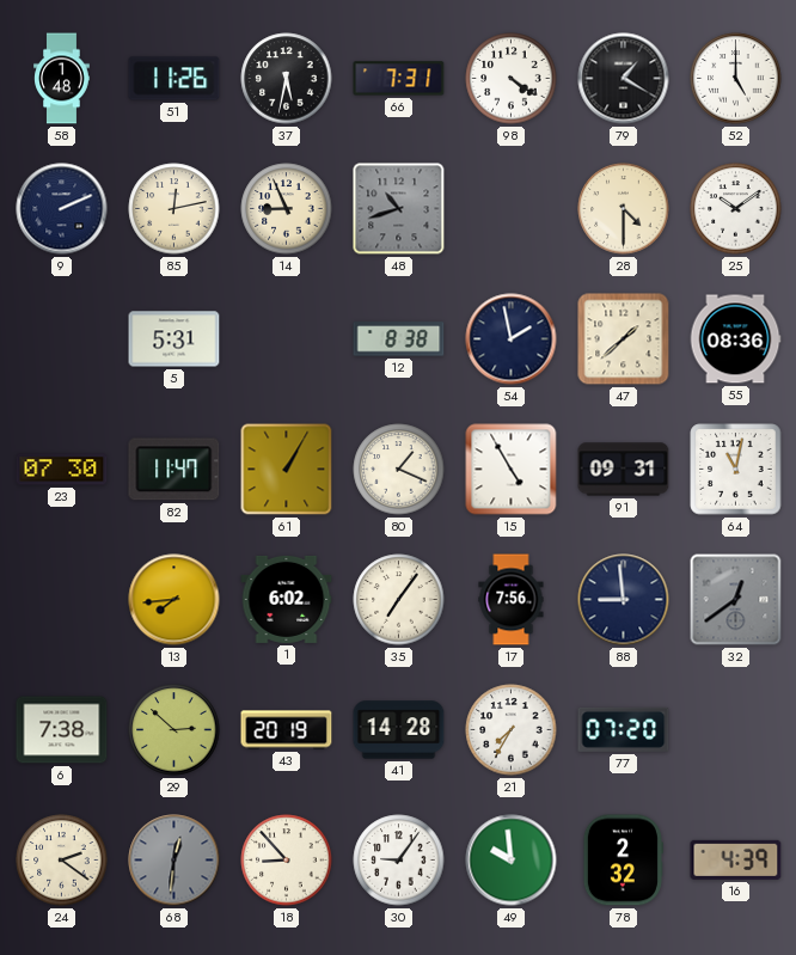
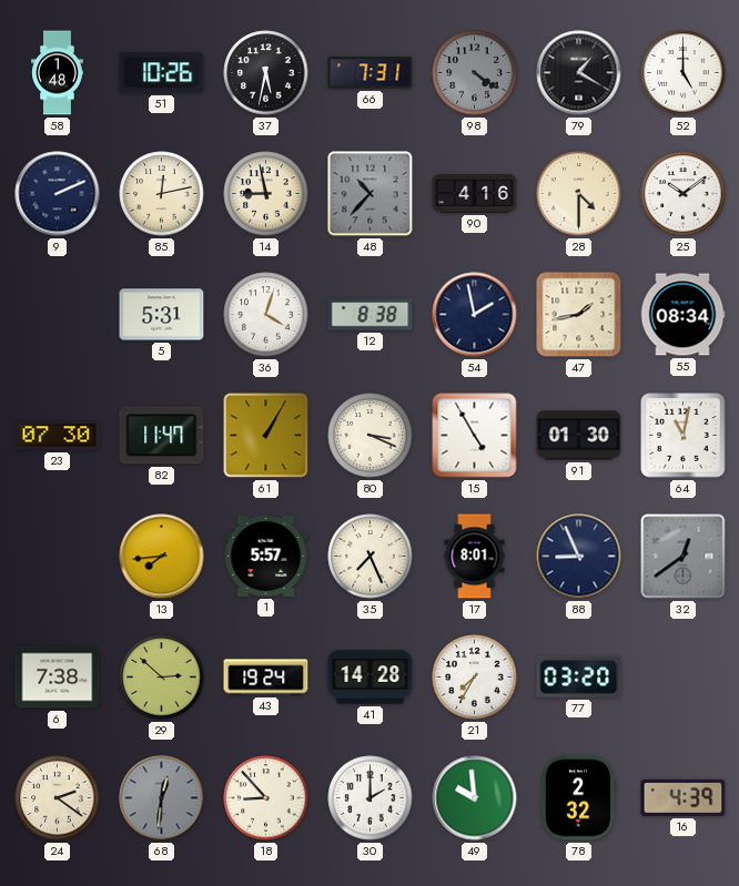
51: 11:26 -> 10:26 (162, 73)
98 dial: white -> grey (475, 73)
14: 8:56 -> 8:58 (266, 194)
48: 10:42 -> 10:37 (371, 194)
90: none -> 4:16 (475, 194)
36: none -> 4:03 (266, 315)
47: 1:38 -> 1:43 (579, 315)
55: 08:36 -> 08:34 (682, 315)
80: 1:19 -> 3:19 (371, 436)
91: 09:31 -> 01:30 (579, 436)
1: 6:02 -> 5:57 (266, 556)
35: 7:06 -> 7:26 (371, 557)
17: 7:56 -> 8:01 (475, 557)
88: 8:59 -> 8:56 (579, 557)
43: 20:19 -> 19:24 (266, 678)
77: 07:20 -> 03:20 (579, 676)
30: 9:06 -> 2:00 (371, 798)
